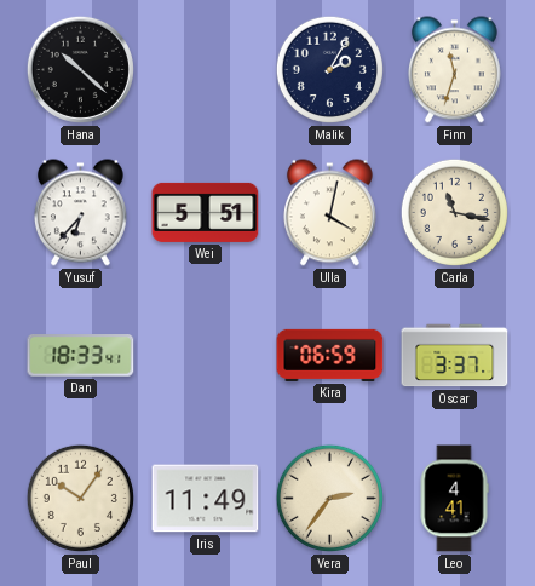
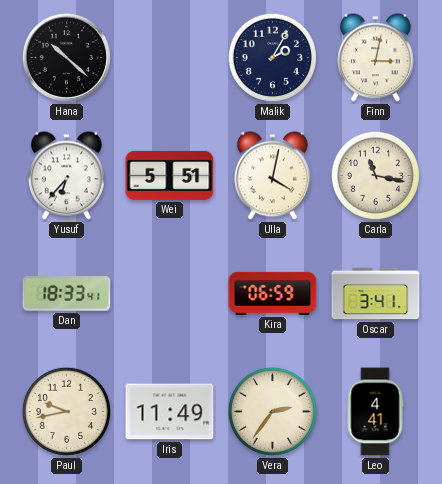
Finn: 11:33 -> 3:02 (375, 58)
Oscar: 3:37 -> 3:41 (376, 294)
Paul: 10:06 -> 9:43 (66, 411)
